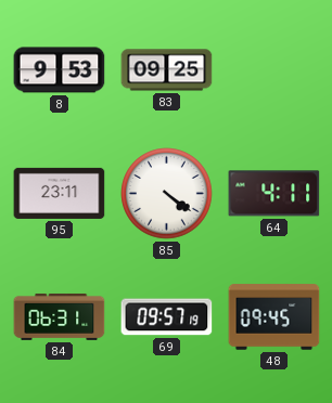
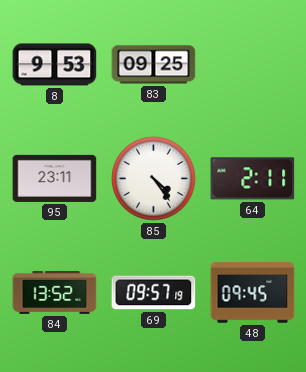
85: 4:21 -> 4:24 (154, 179)
64: 4:11 -> 2:11 (253, 179)
84: 06:31 -> 13:52 (55, 292)
